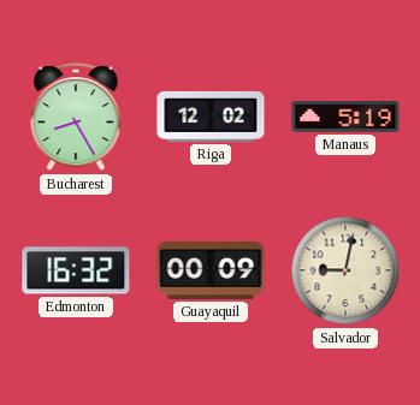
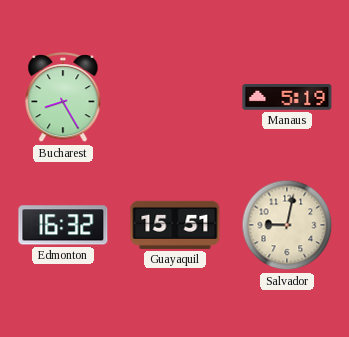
Riga: 12:02 -> none (211, 117)
Guayaquil: 00:09 -> 15:51 (175, 225)
